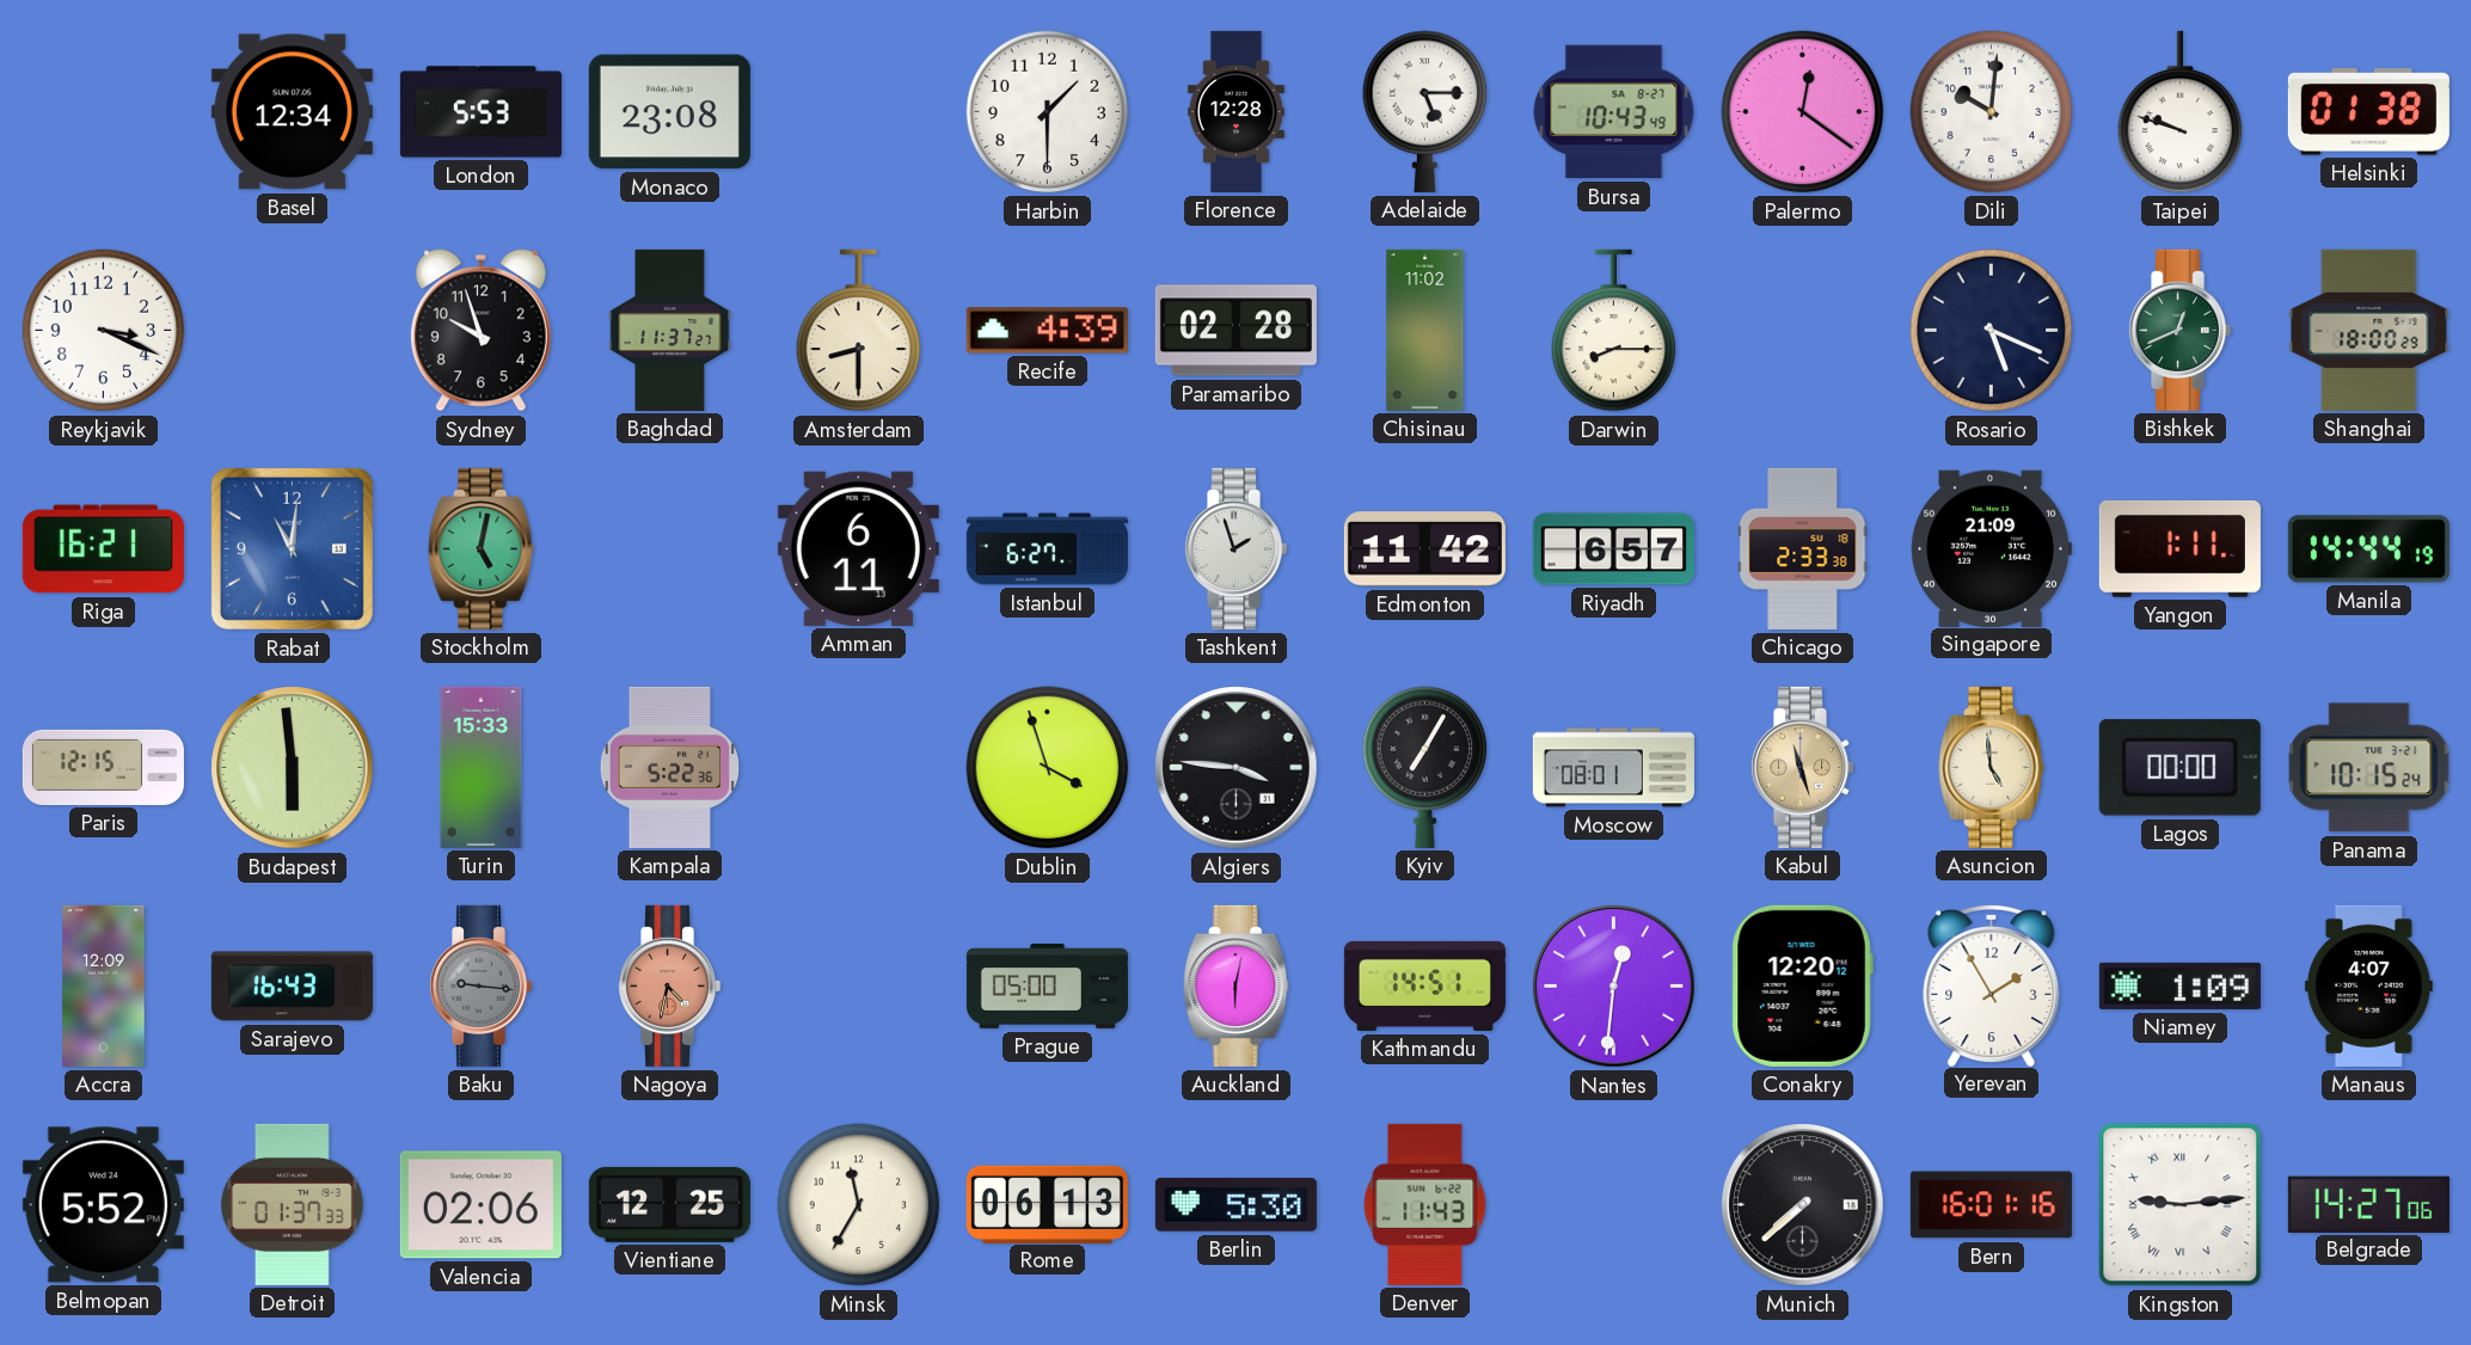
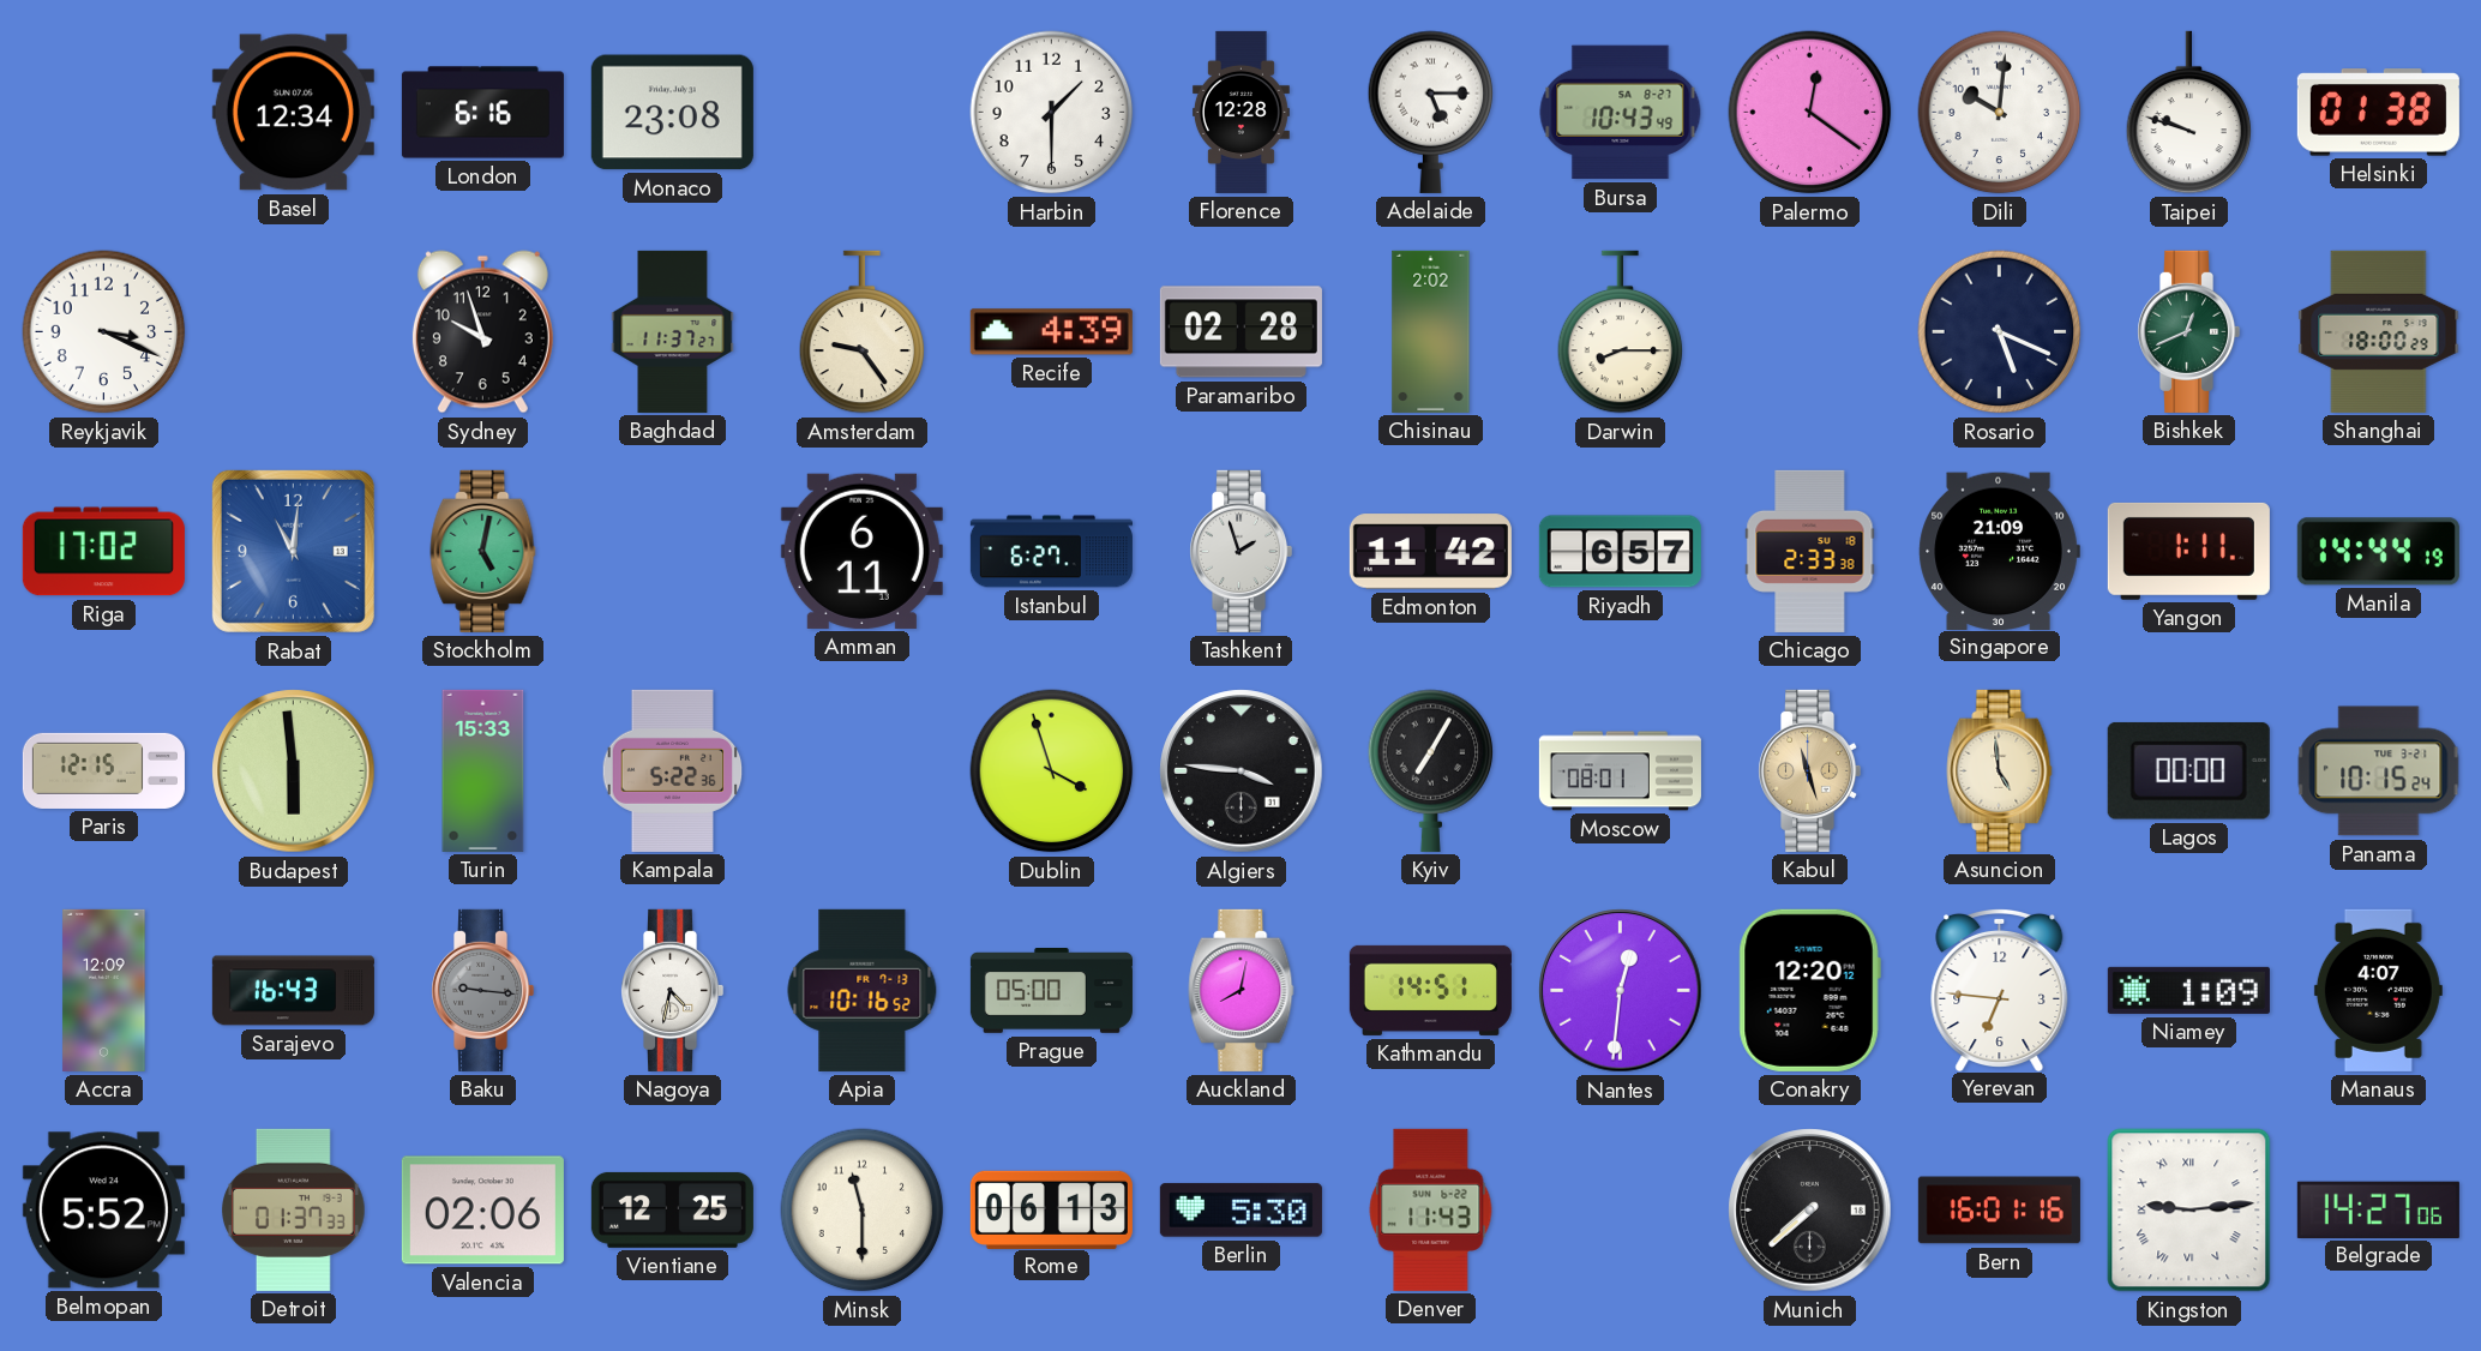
London: 5:53 -> 6:16 (482, 113)
Amsterdam: 8:30 -> 9:24 (863, 332)
Chisinau: 11:02 -> 2:02 (1431, 331)
Riga: 16:21 -> 17:02 (103, 552)
Nagoya dial: salmon -> white (673, 990)
Apia: none -> 10:16 (863, 990)
Auckland: 6:02 -> 8:02 (1242, 990)
Yerevan: 1:55 -> 6:46 (2000, 989)
Minsk: 11:35 -> 11:30 (863, 1211)
